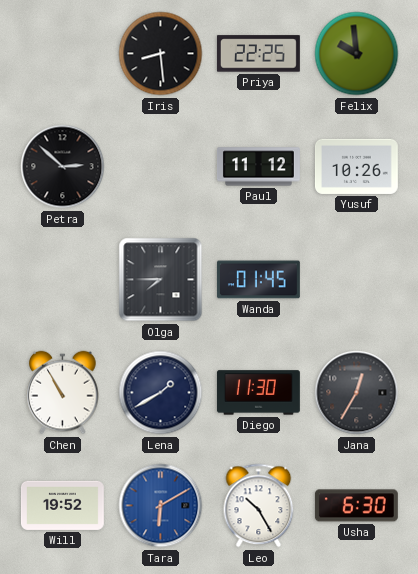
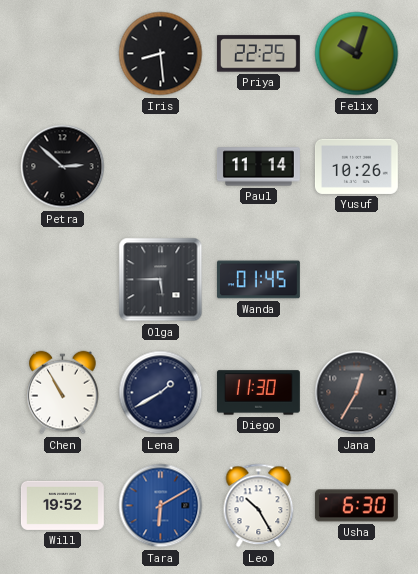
Felix: 9:59 -> 10:03 (357, 54)
Paul: 11:12 -> 11:14 (259, 167)
Olga: 7:45 -> 5:45 (161, 280)
